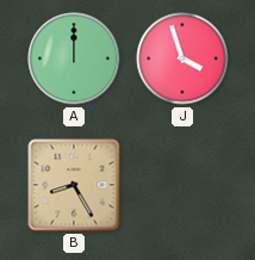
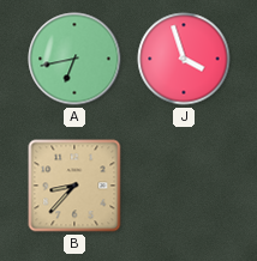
A: 12:00 -> 6:43 (74, 59)
B: 8:25 -> 8:37 (74, 186)
